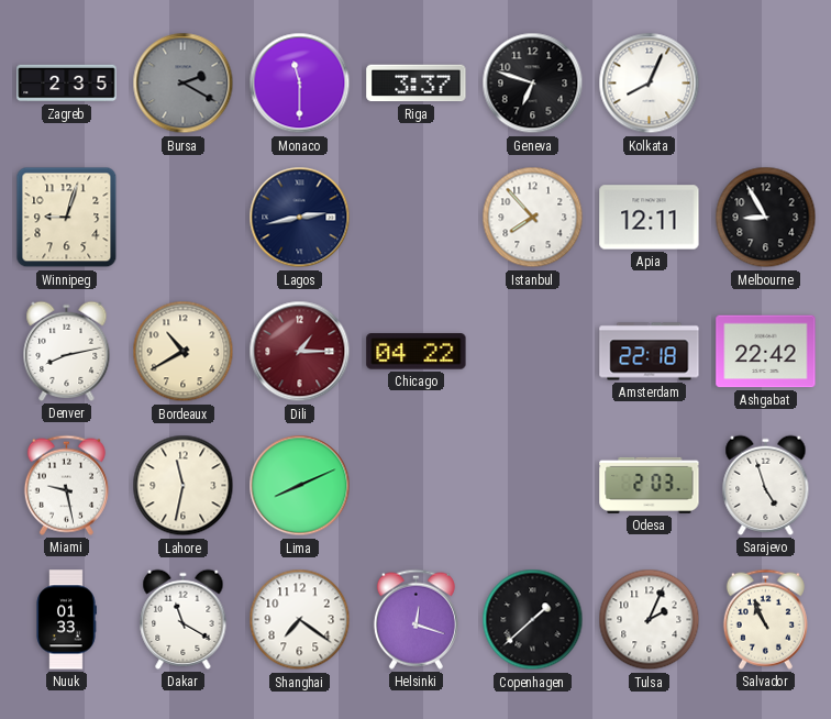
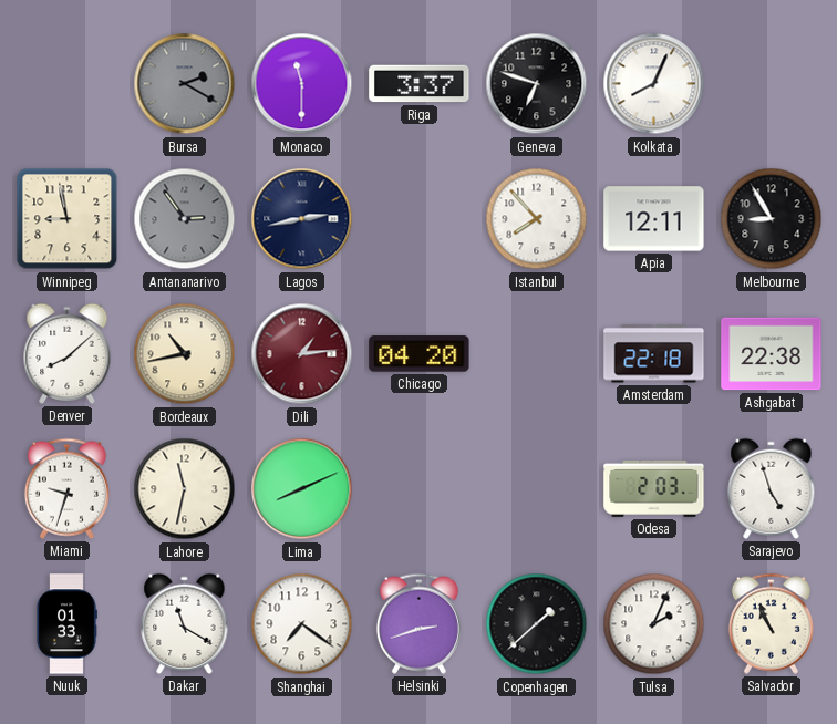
Zagreb: 2:35 -> none (67, 84)
Winnipeg: 9:03 -> 8:58 (68, 219)
Antananarivo: none -> 2:54 (185, 219)
Denver: 8:13 -> 8:08 (68, 353)
Bordeaux: 10:40 -> 10:43 (185, 354)
Dili: 1:15 -> 1:14 (302, 354)
Chicago: 04:22 -> 04:20 (420, 354)
Ashgabat: 22:42 -> 22:38 (772, 354)
Miami: 9:28 -> 9:33 (66, 488)
Helsinki: 12:18 -> 2:42 (418, 623)
